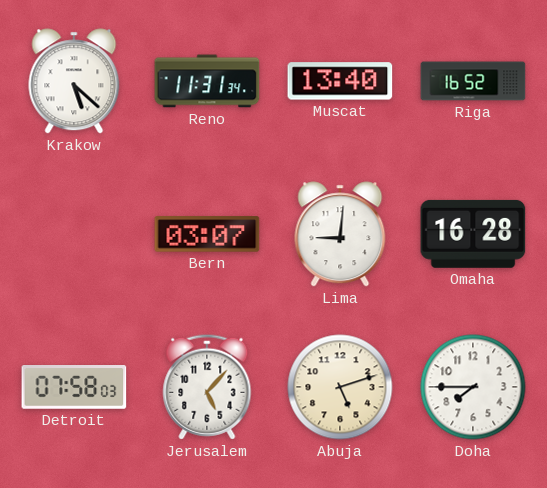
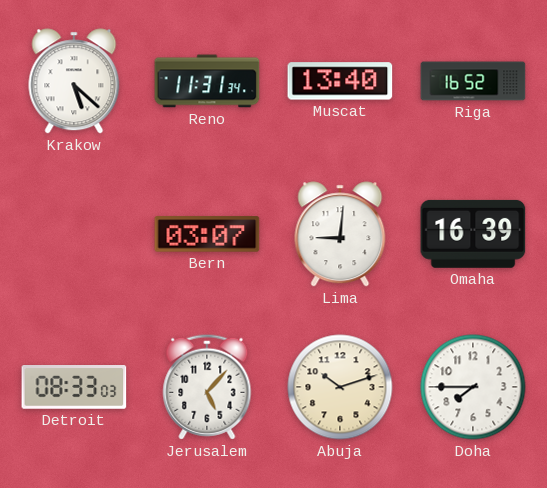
Omaha: 16:28 -> 16:39 (473, 234)
Detroit: 07:58 -> 08:33 (74, 388)
Abuja: 5:12 -> 10:12 (340, 387)
